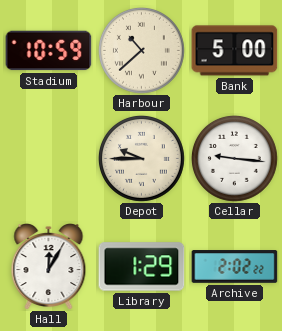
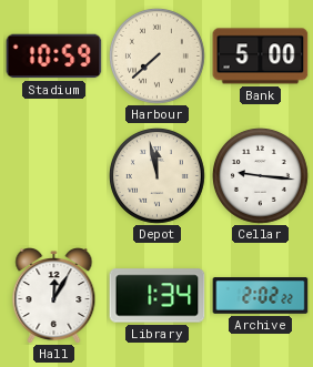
Harbour: 10:38 -> 7:38 (156, 55)
Depot: 9:45 -> 11:58 (156, 175)
Library: 1:29 -> 1:34 (158, 296)
